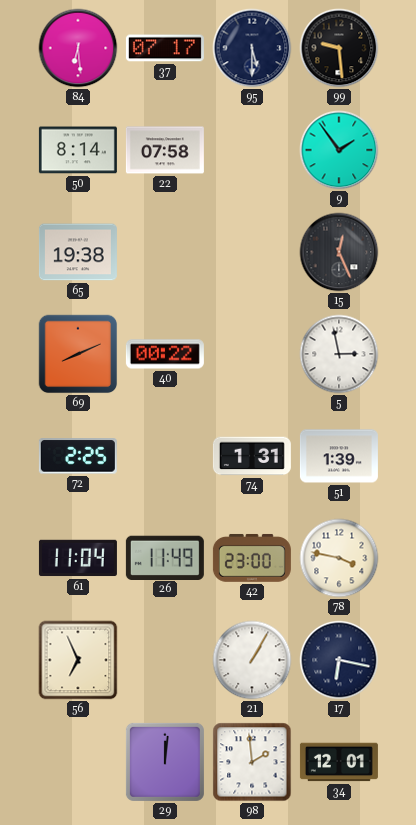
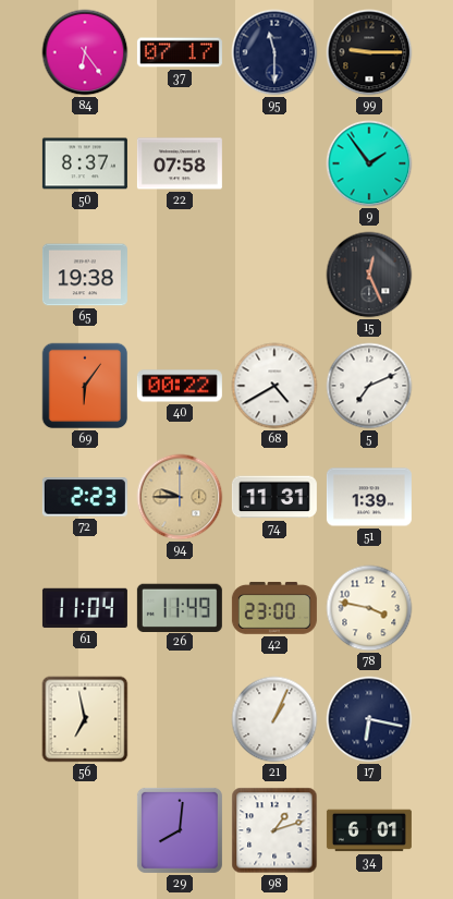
84: 6:29 -> 6:24 (85, 52)
95: 5:30 -> 11:30 (274, 52)
99: 9:29 -> 9:15 (369, 52)
50: 8:14 -> 8:37 (85, 163)
69: 8:11 -> 6:06 (85, 386)
68: none -> 4:40 (274, 386)
5: 2:58 -> 7:11 (369, 386)
72: 2:25 -> 2:23 (85, 497)
94: none -> 9:45 (180, 497)
74: 1:31 -> 11:31 (274, 497)
56: 6:56 -> 6:58 (85, 719)
21: 1:05 -> 1:04 (274, 719)
29: 12:01 -> 8:01 (180, 830)
98: 1:59 -> 1:12 (274, 830)
34: 12:01 -> 6:01 (369, 830)
